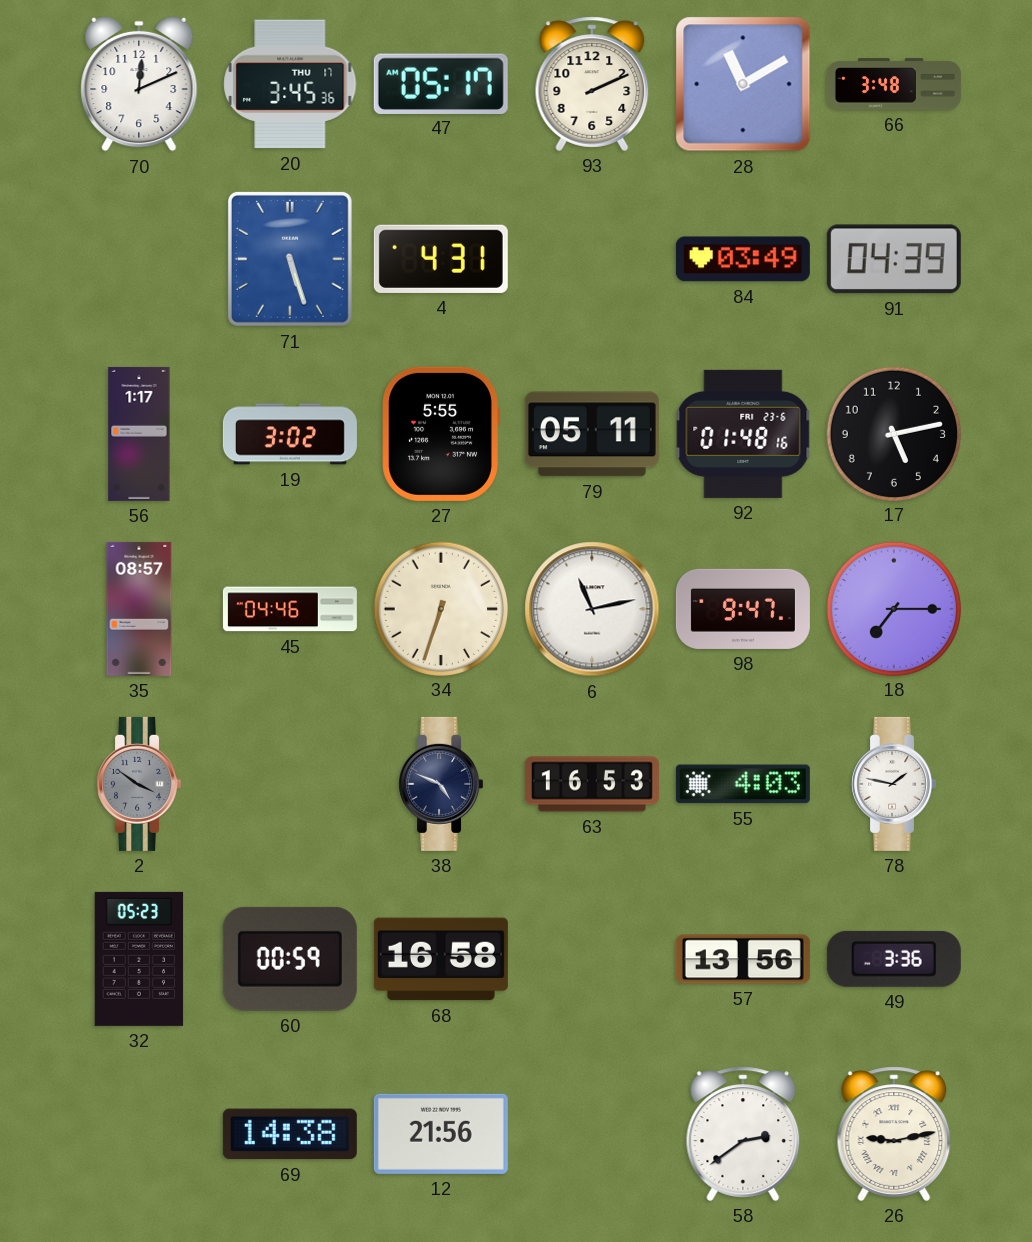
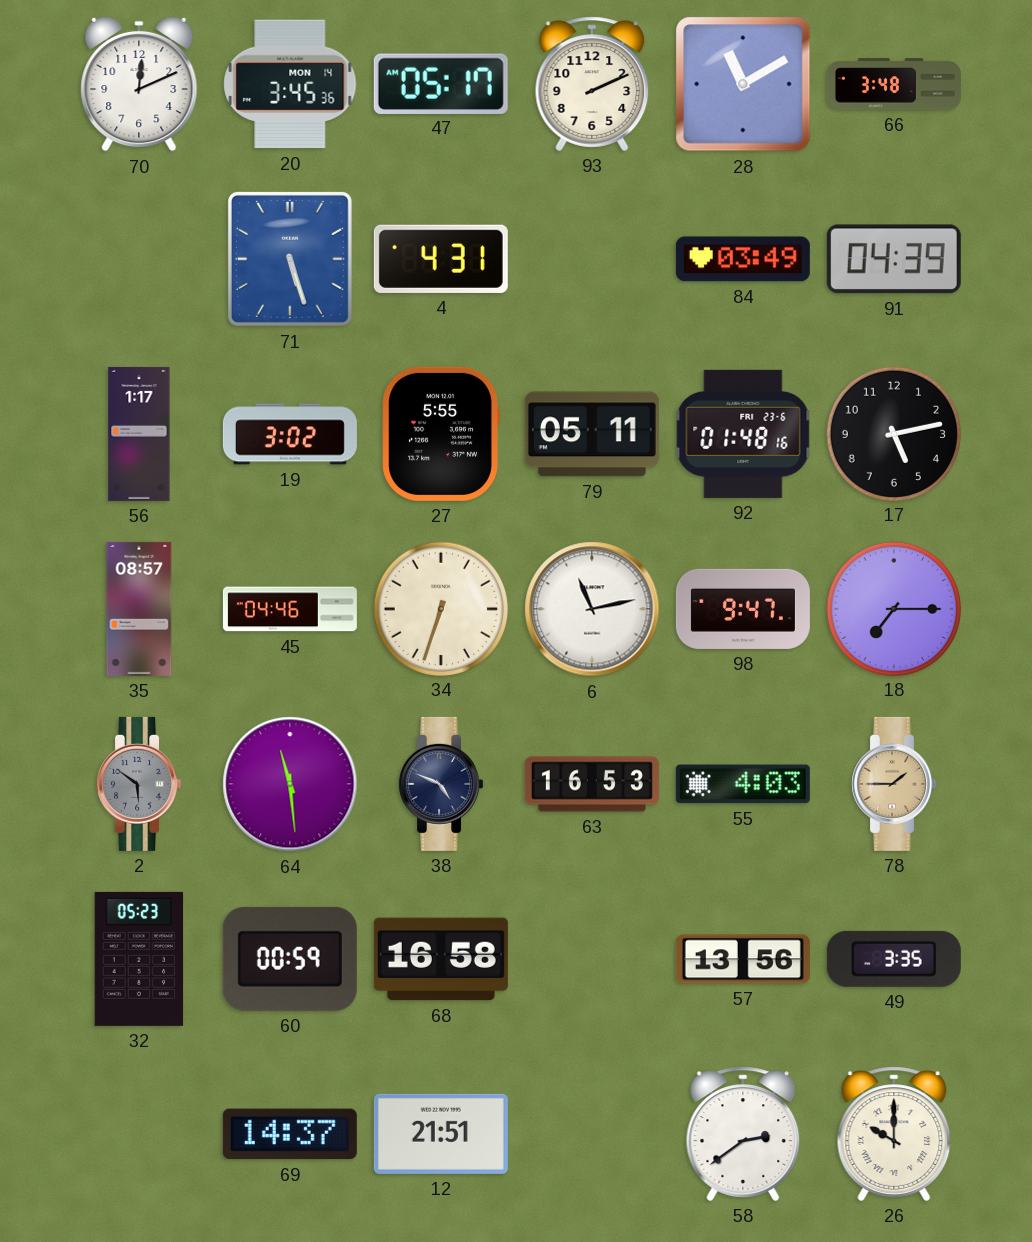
20 date: THU 17 -> MON 14 (290, 84)
2: 3:51 -> 5:51 (139, 784)
64: none -> 11:29 (290, 784)
78: 1:47 -> 1:45 (894, 784)
78 dial: white -> champagne (894, 784)
49: 3:36 -> 3:35 (894, 959)
69: 14:38 -> 14:37 (290, 1134)
12: 21:56 -> 21:51 (441, 1134)
26: 9:13 -> 10:00 (894, 1134)
